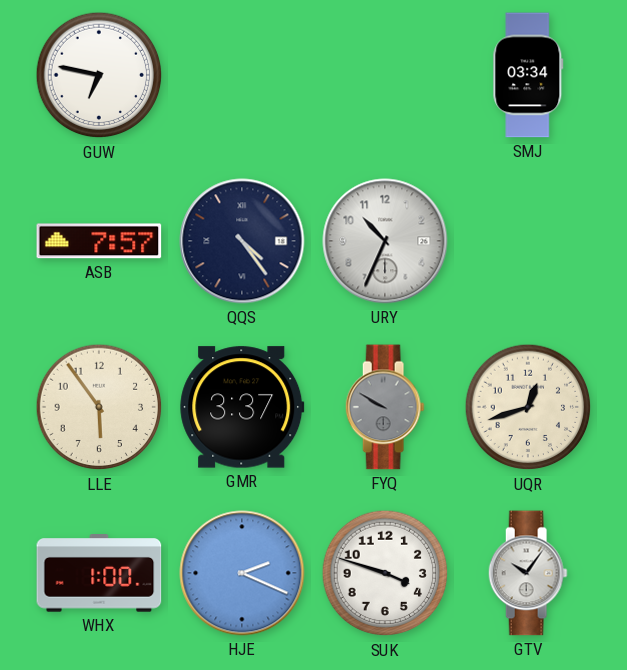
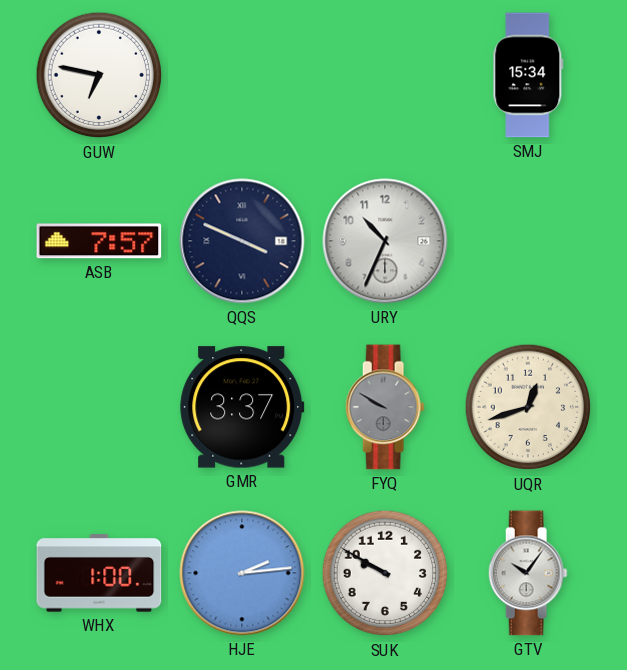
SMJ: 03:34 -> 15:34 (528, 75)
QQS: 4:24 -> 3:49 (242, 241)
LLE: 5:54 -> none (99, 407)
HJE: 2:19 -> 2:14 (242, 573)
SUK: 3:48 -> 9:50 (385, 573)
